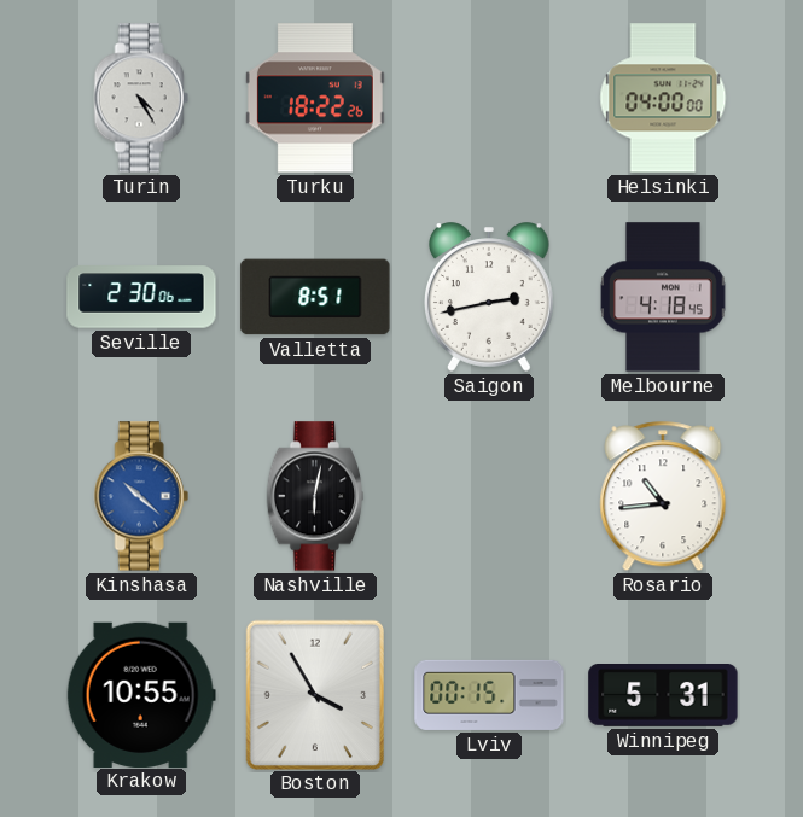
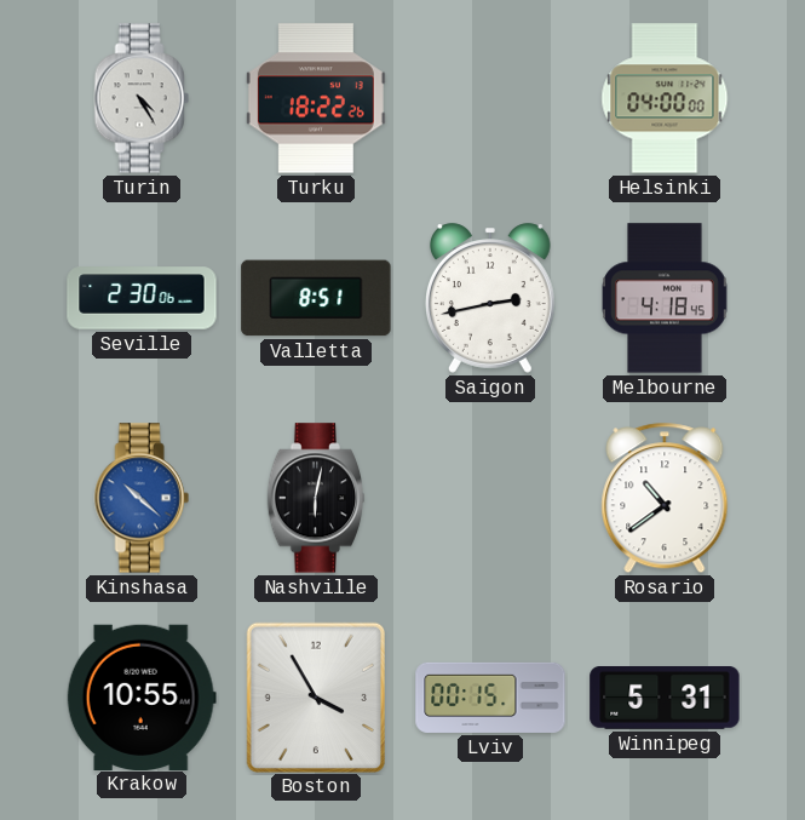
Rosario: 10:44 -> 10:39 (665, 498)
